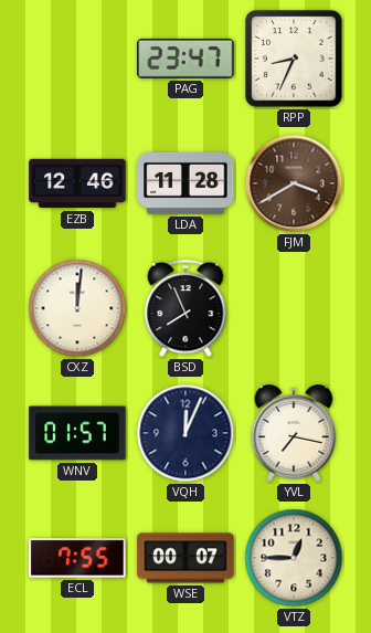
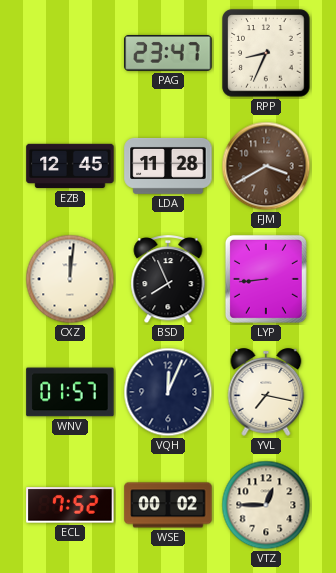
EZB: 12:46 -> 12:45 (70, 166)
LYP: none -> 8:44 (266, 279)
ECL: 7:55 -> 7:52 (70, 505)
WSE: 00:07 -> 00:02 (168, 505)
